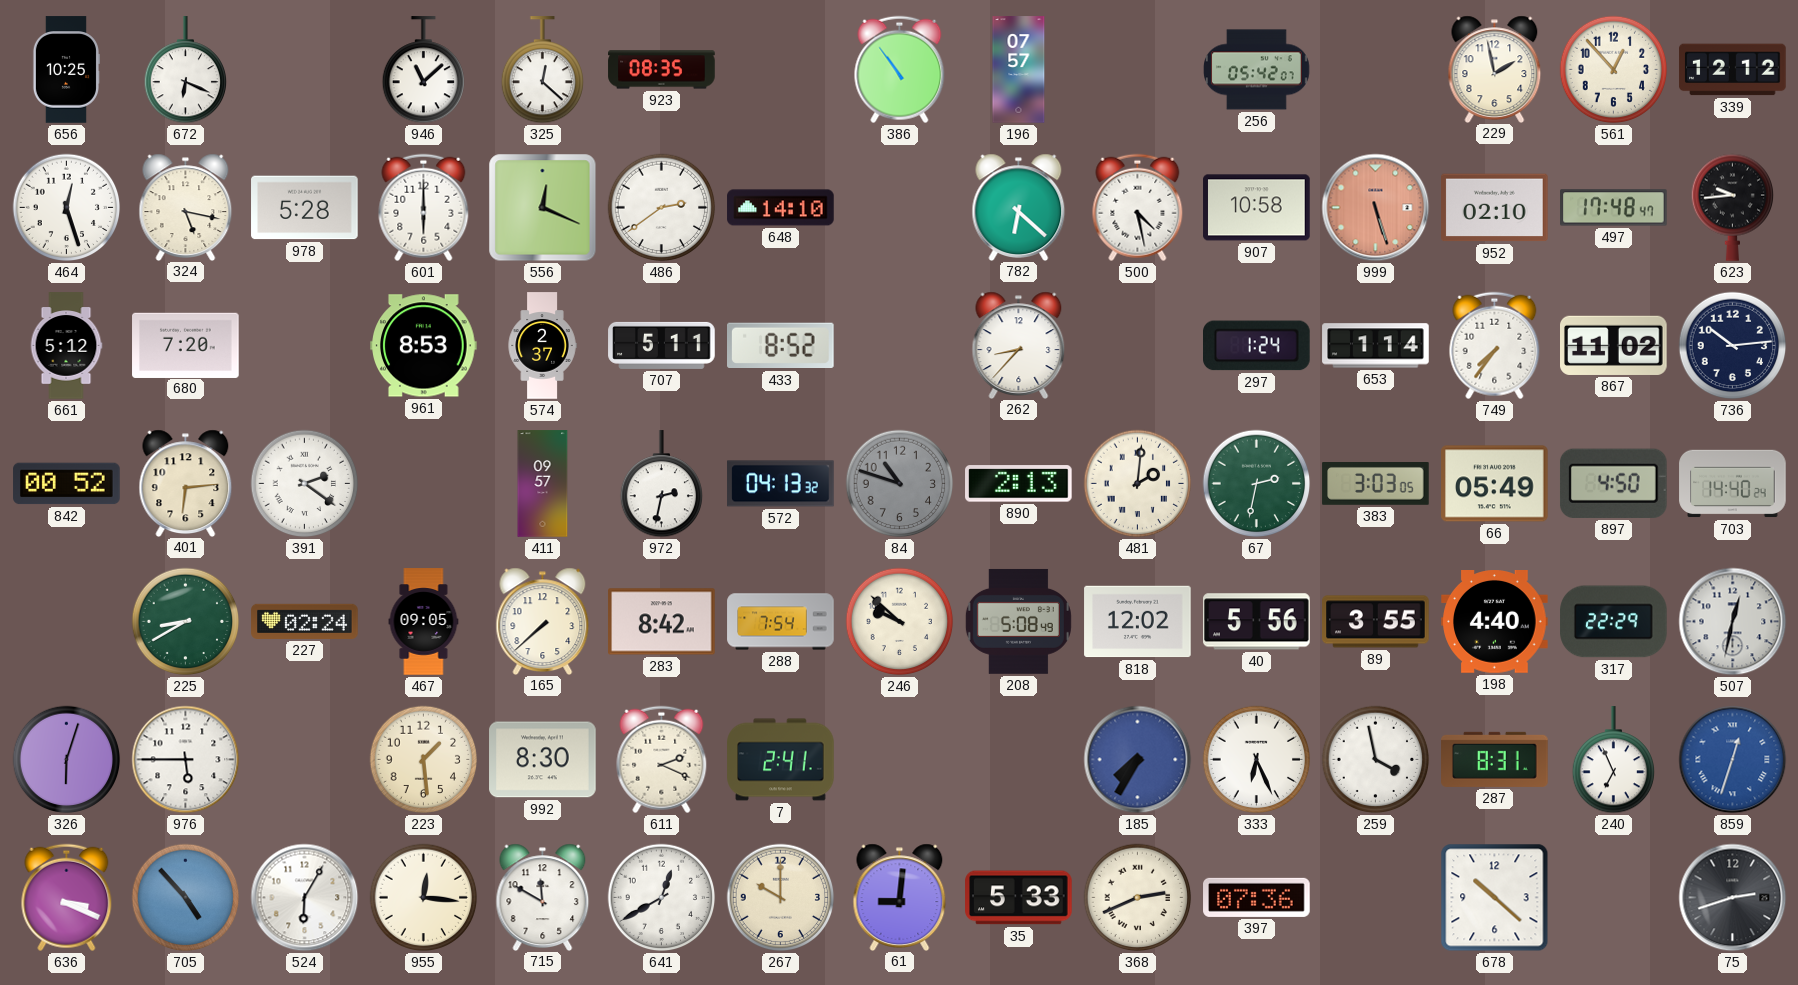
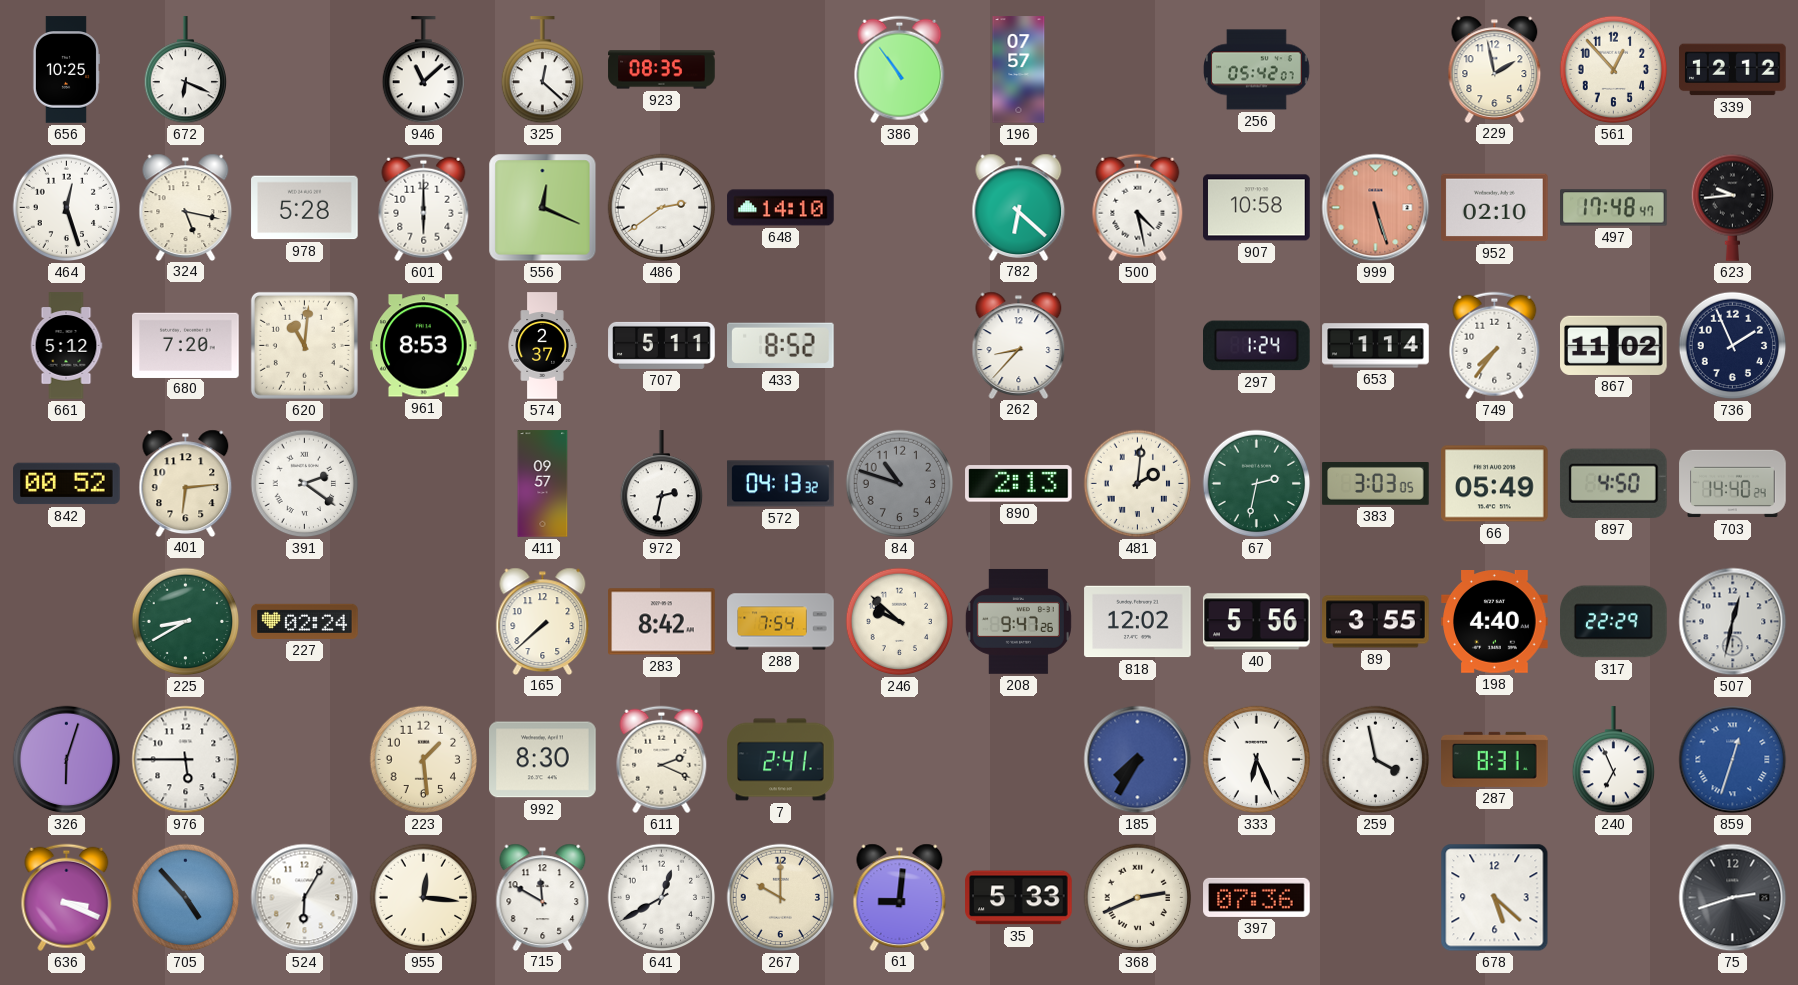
620: none -> 11:01 (304, 345)
736: 10:14 -> 1:56 (1733, 346)
467: 09:05 -> none (424, 622)
208: 5:08 -> 9:47 (1018, 621)
678: 10:22 -> 5:22 (1495, 898)
